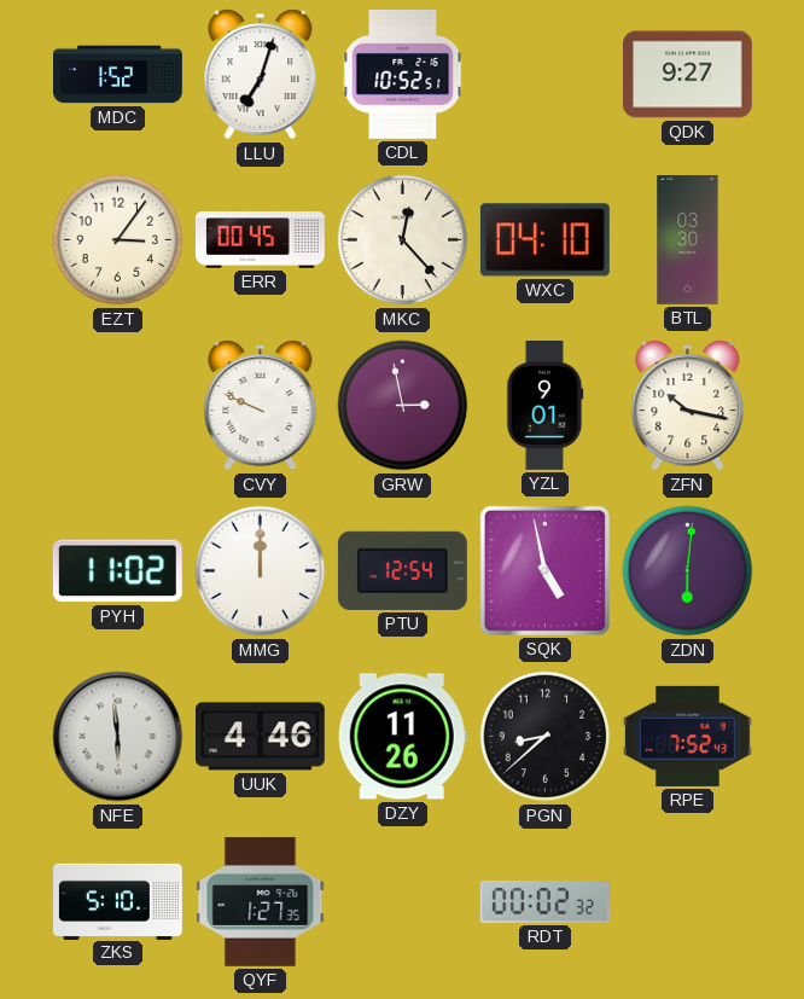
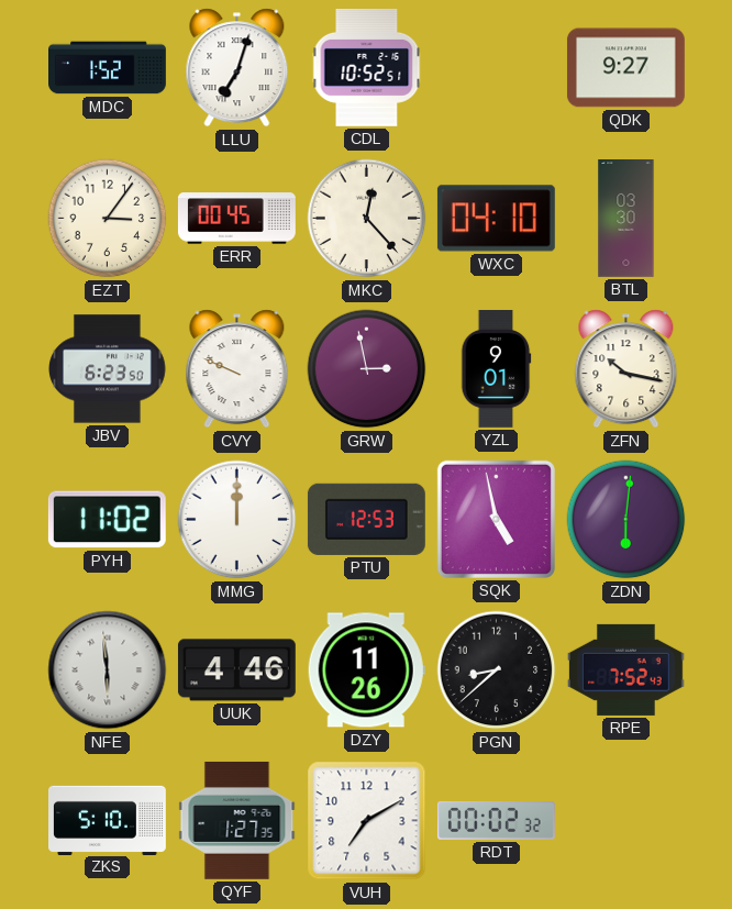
JBV: none -> 6:23 (108, 369)
PTU: 12:54 -> 12:53 (366, 519)
VUH: none -> 7:10 (367, 821)
